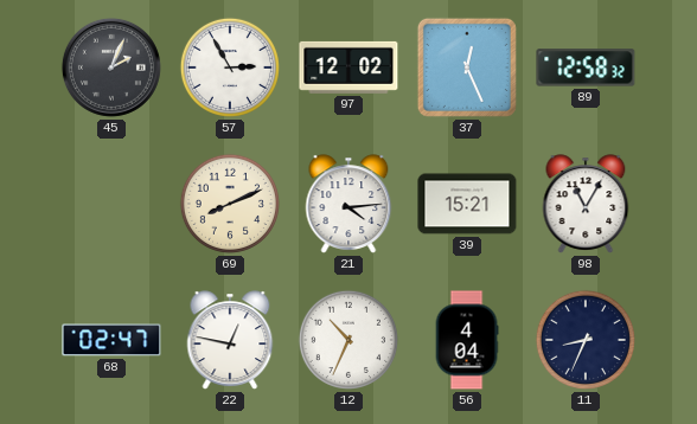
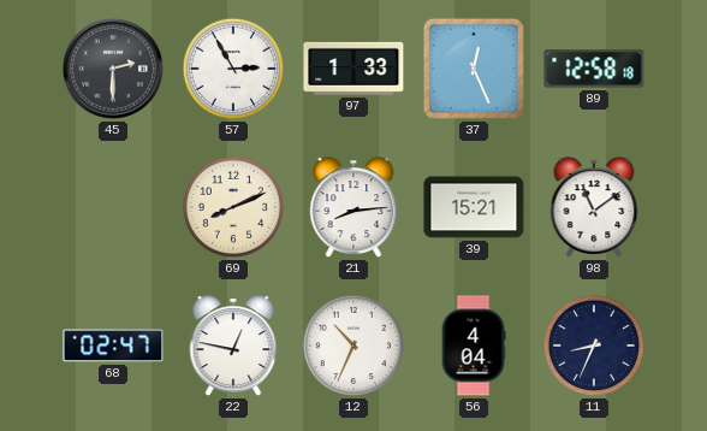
45: 2:04 -> 2:30 (113, 69)
97: 12:02 -> 1:33 (353, 69)
89: 12:58:32 -> 12:58:18 (594, 69)
21: 4:14 -> 8:14 (353, 207)
98: 11:05 -> 11:09 (594, 207)
